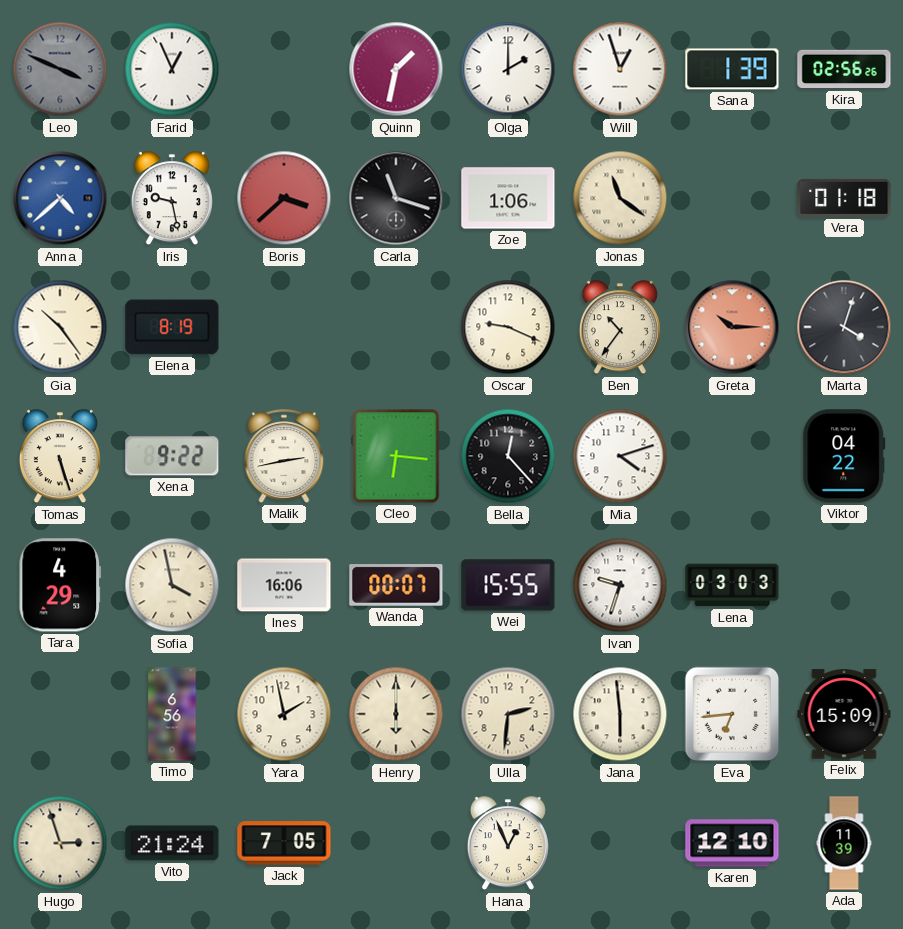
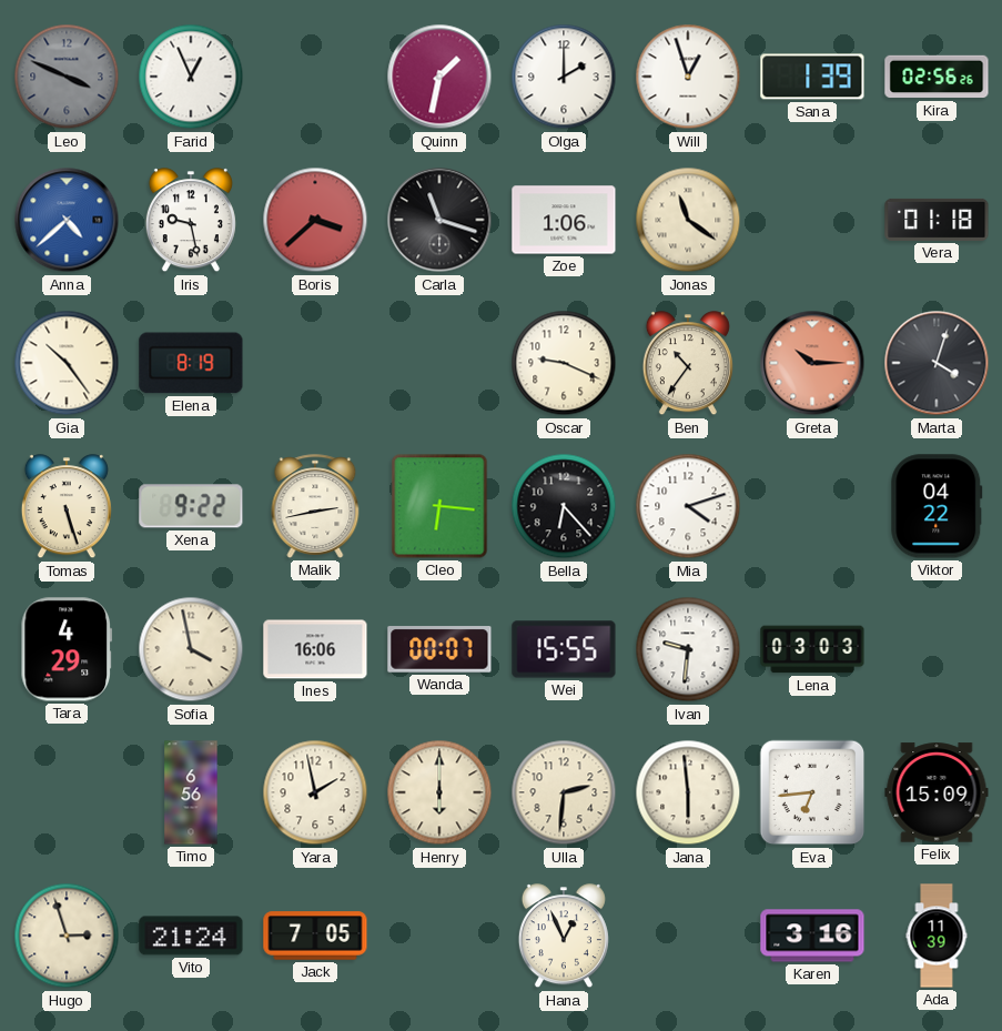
Bella: 12:23 -> 6:23 (564, 506)
Ivan: 9:33 -> 9:31 (688, 649)
Karen: 12:10 -> 3:16 (812, 936)
